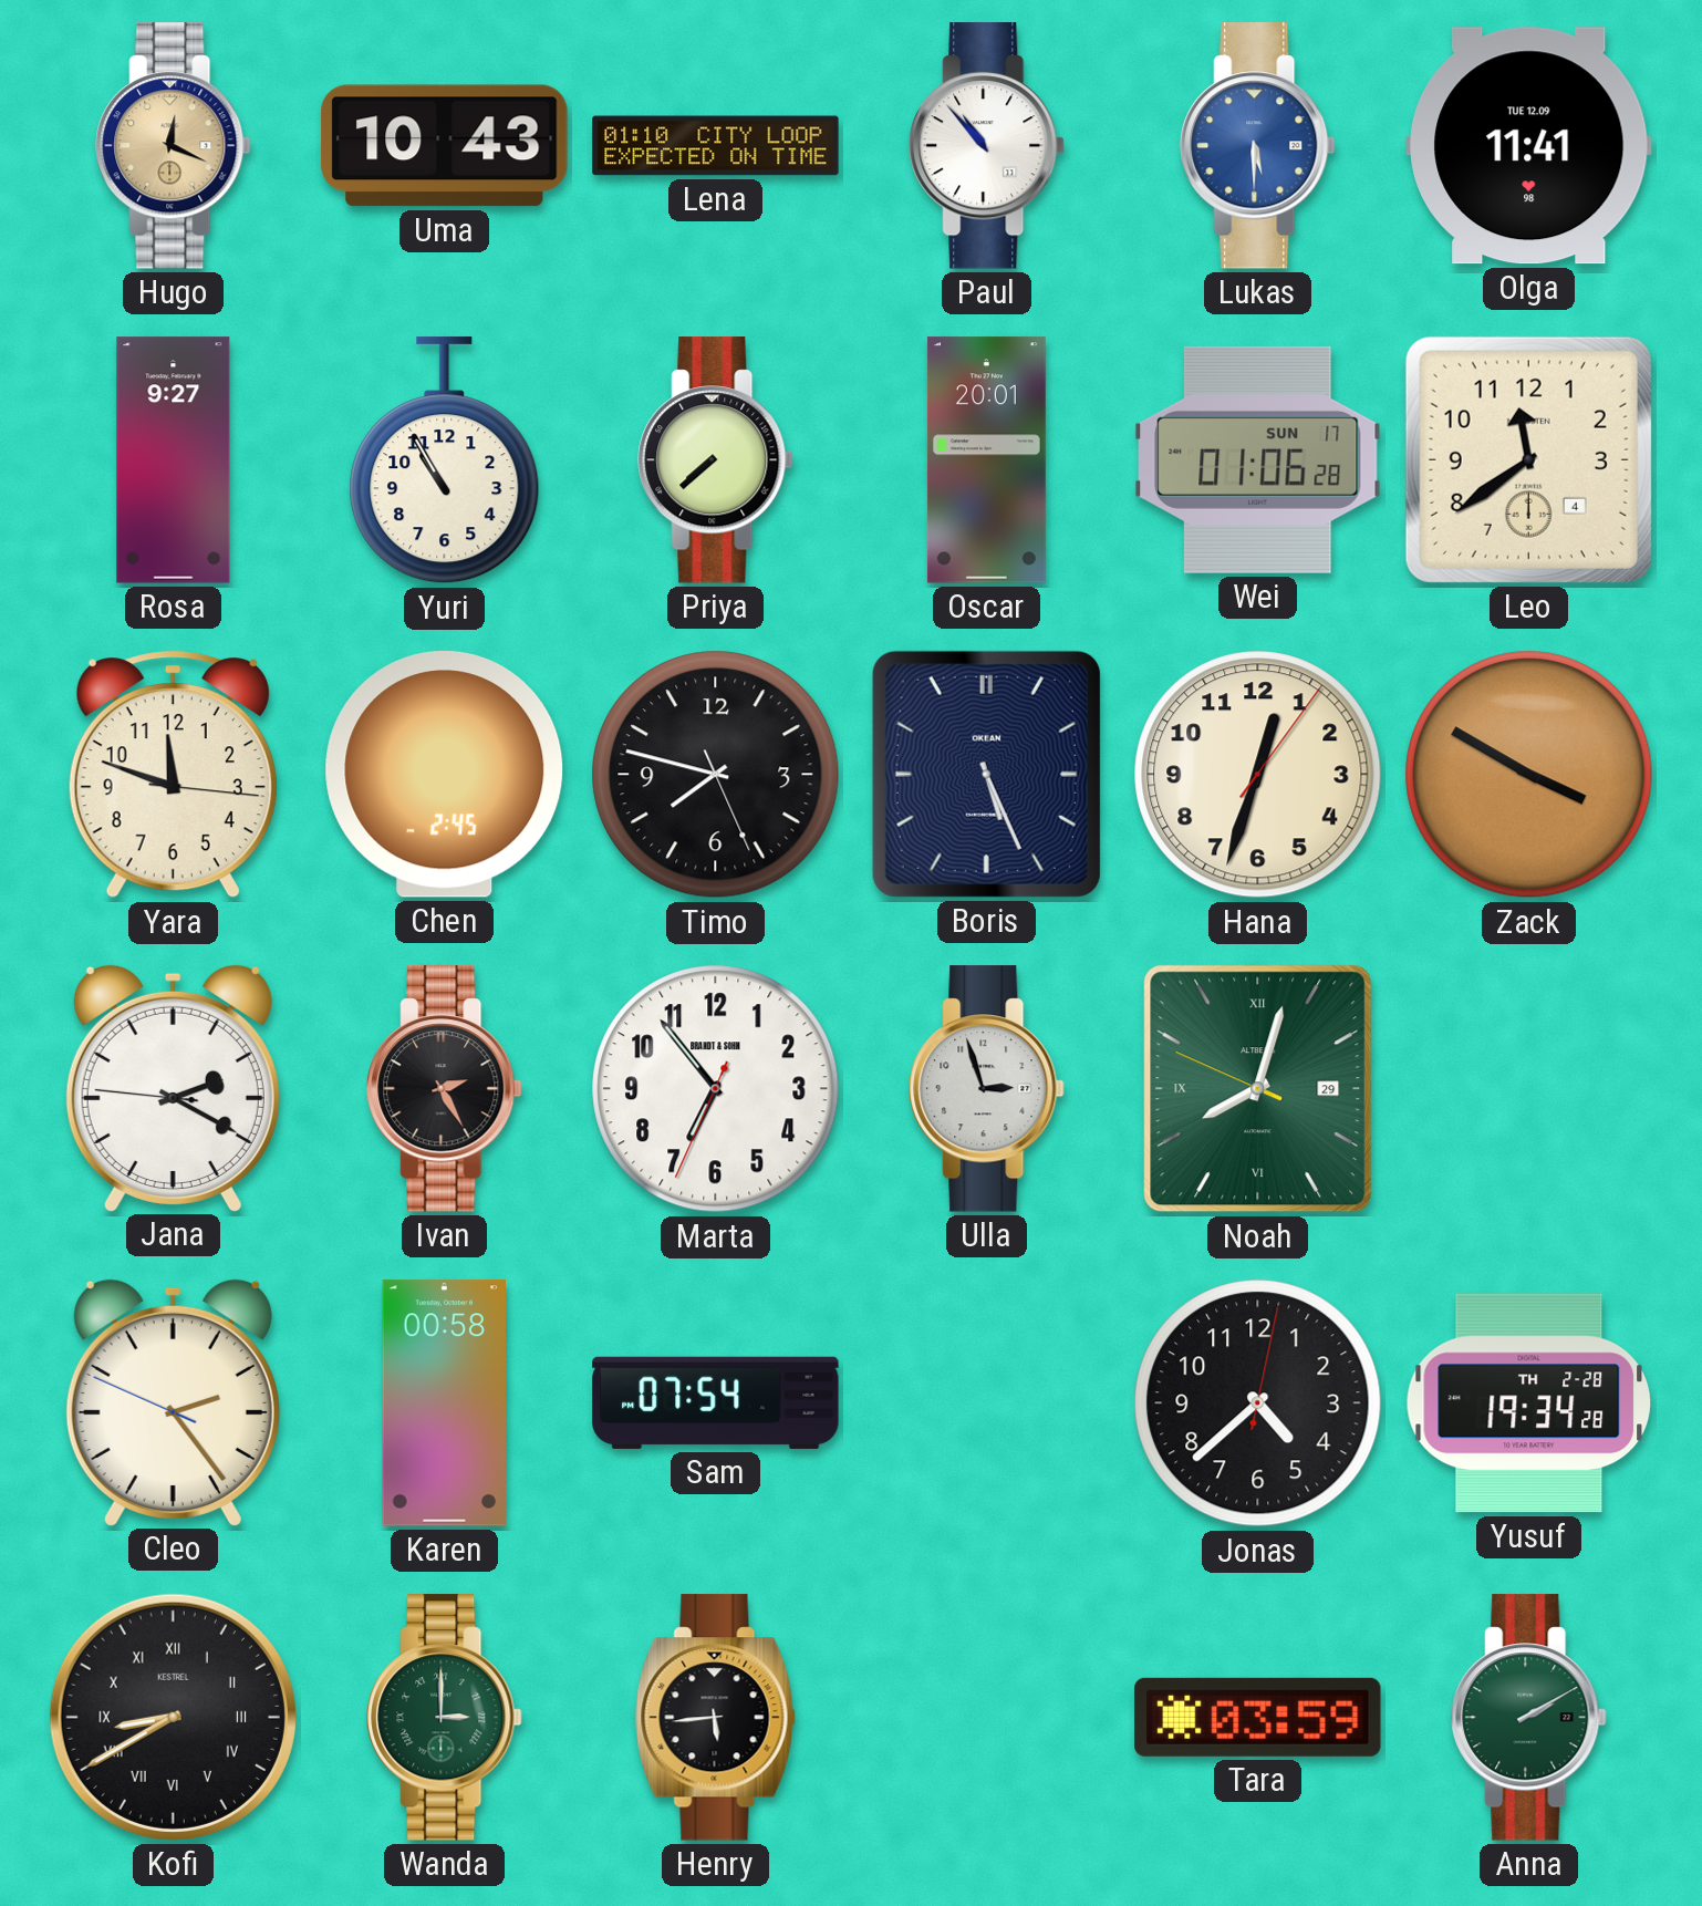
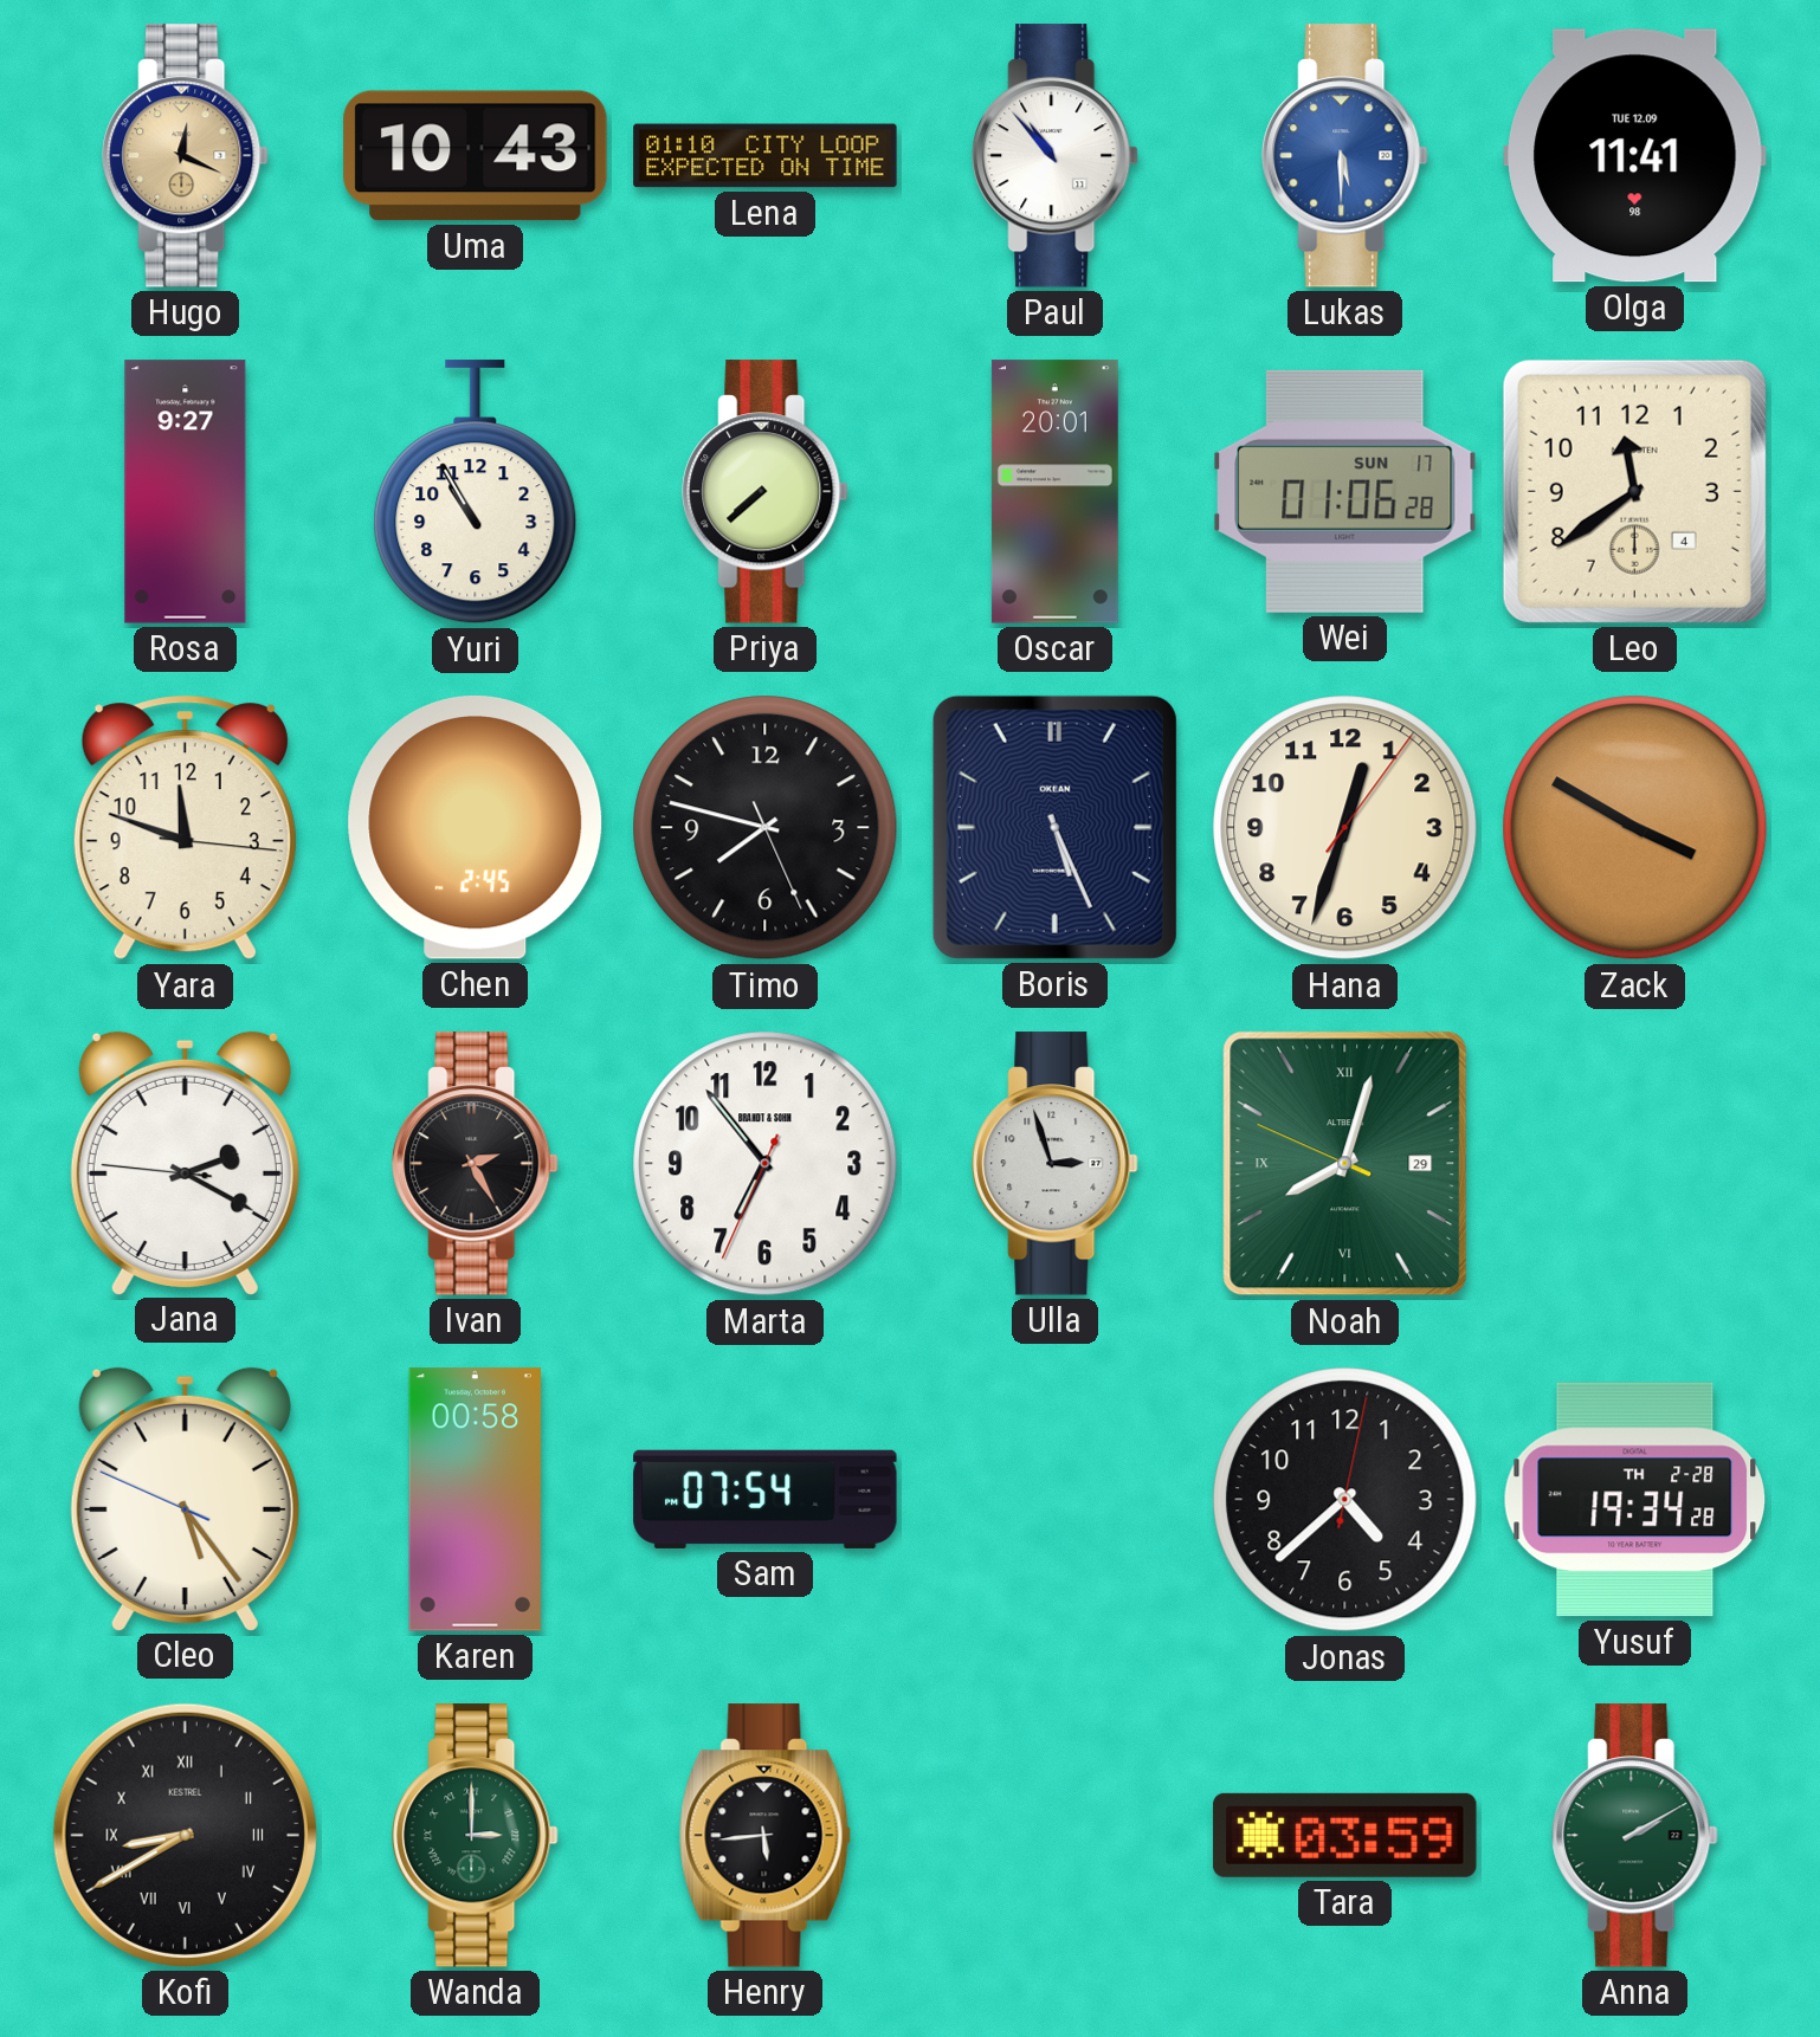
Cleo: 2:23 -> 5:23 (185, 1499)
